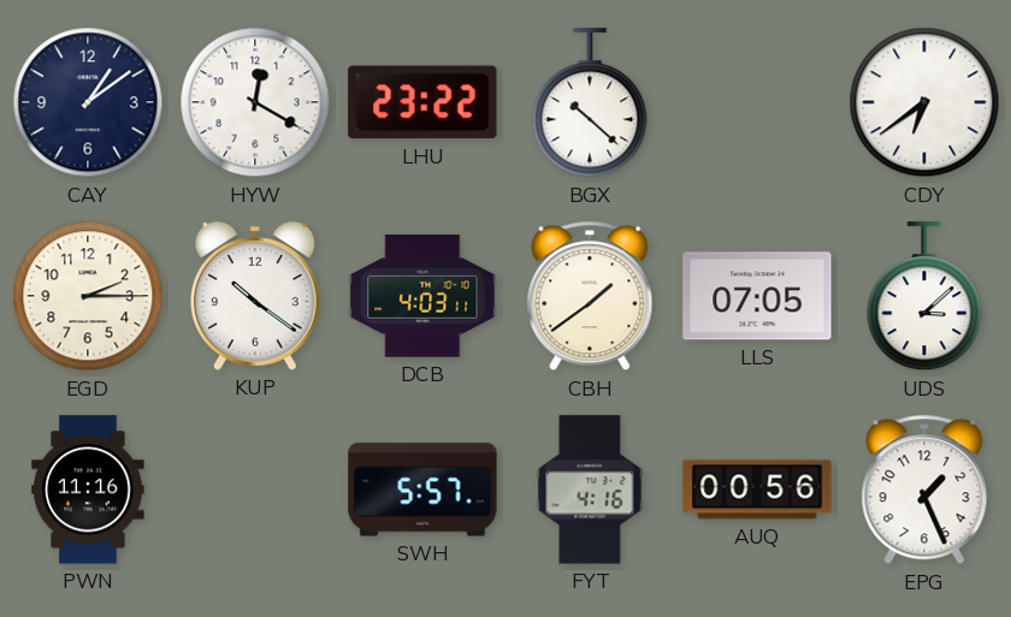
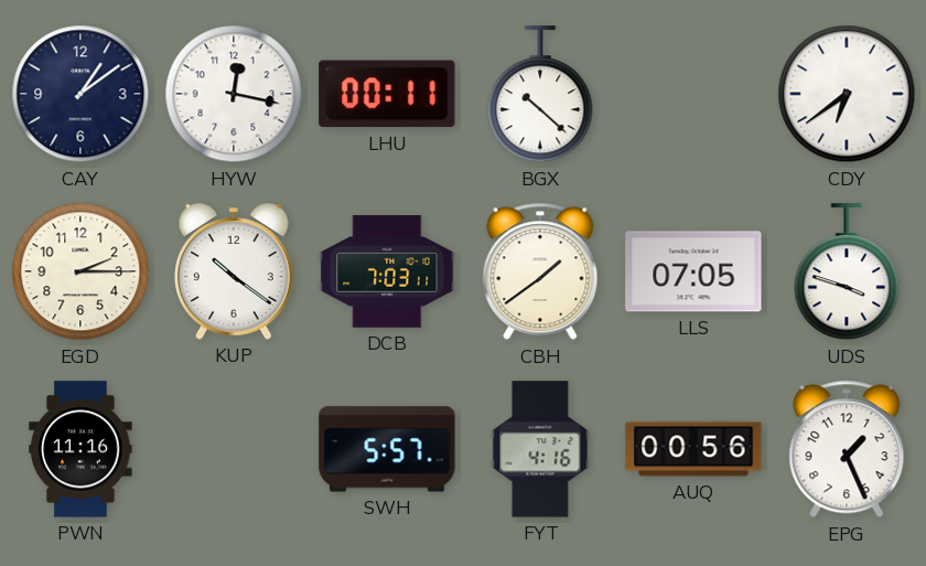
HYW: 12:20 -> 12:17 (234, 94)
LHU: 23:22 -> 00:11 (387, 94)
DCB: 4:03 -> 7:03 (387, 271)
UDS: 3:08 -> 3:48 (847, 273)
